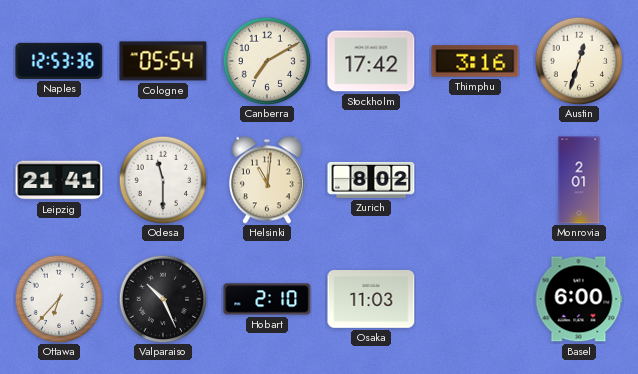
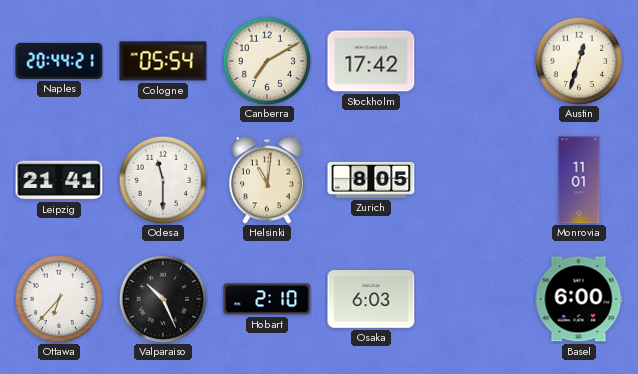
Naples: 12:53 -> 20:44 (59, 61)
Thimphu: 3:16 -> none (475, 61)
Zurich: 8:02 -> 8:05 (371, 180)
Monrovia: 2:01 -> 11:01 (579, 180)
Osaka: 11:03 -> 6:03 (371, 300)
